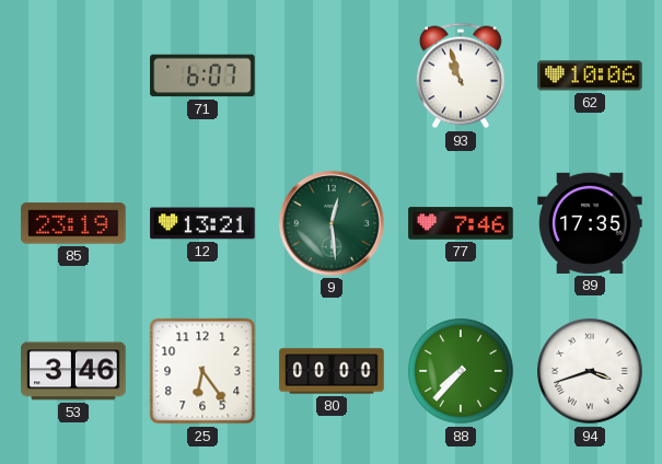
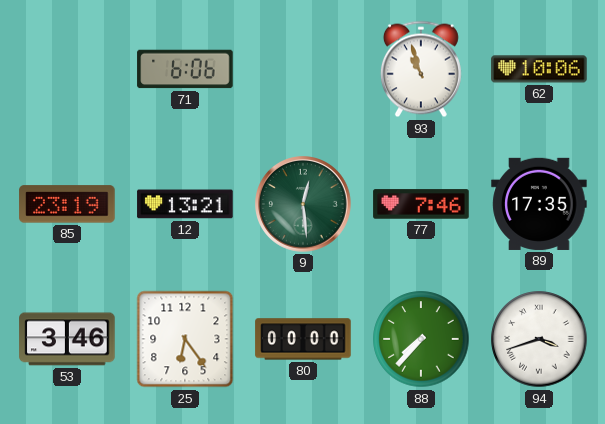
71: 6:07 -> 6:06 (185, 69)
